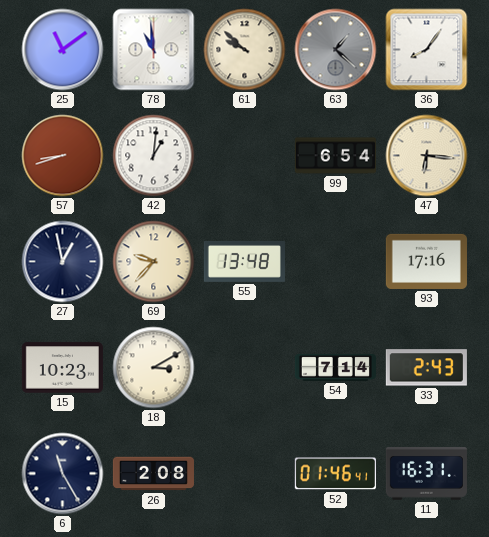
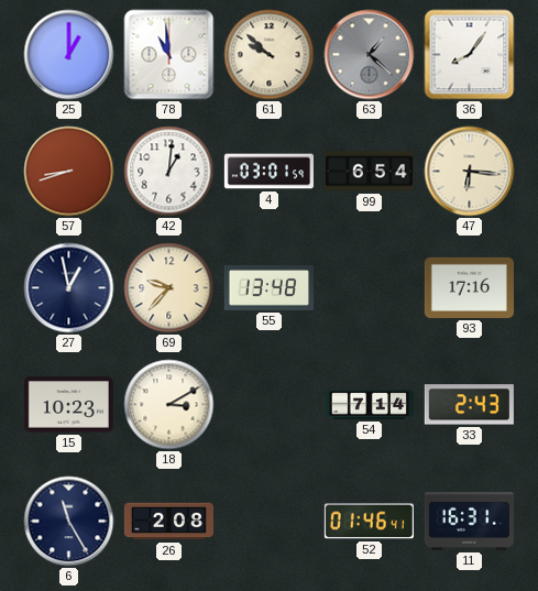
25: 11:09 -> 1:00 (69, 55)
4: none -> 03:01 (268, 172)
